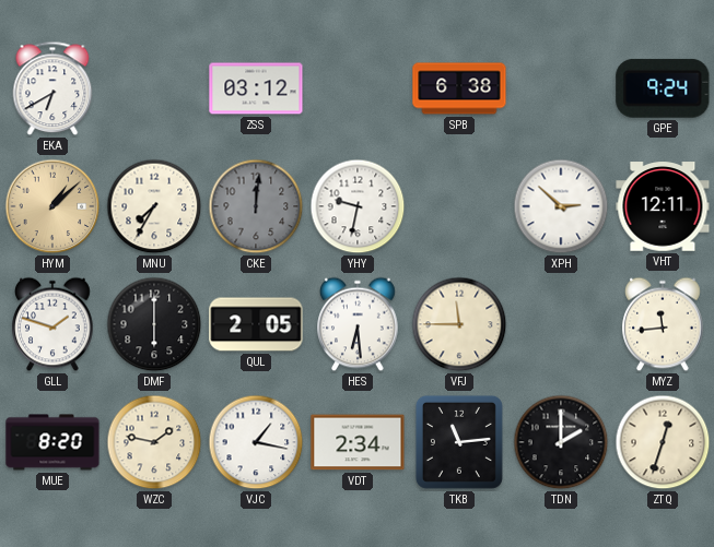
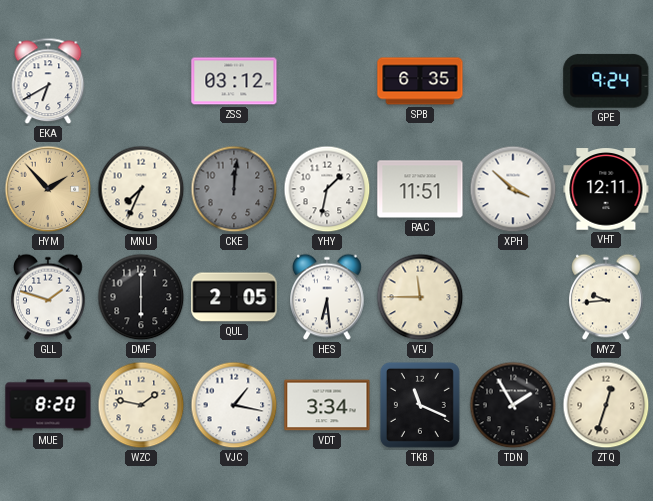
SPB: 6:38 -> 6:35 (420, 81)
HYM: 1:08 -> 1:53 (48, 189)
MNU: 7:35 -> 7:34 (141, 189)
YHY: 9:32 -> 1:32 (327, 189)
RAC: none -> 11:51 (420, 189)
XPH: 2:52 -> 3:52 (513, 189)
MYZ: 11:44 -> 9:44 (606, 297)
VDT: 2:34 -> 3:34 (327, 405)
TKB: 11:14 -> 11:19 (420, 405)
TDN: 2:00 -> 1:55 (513, 405)
